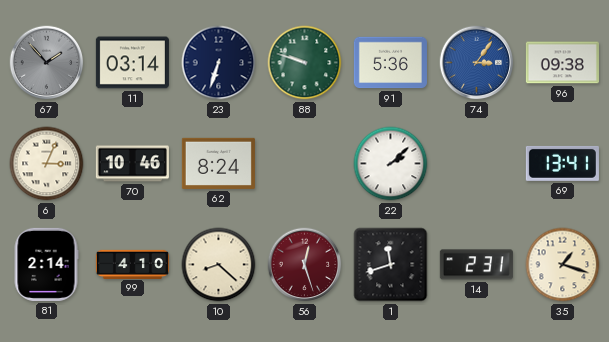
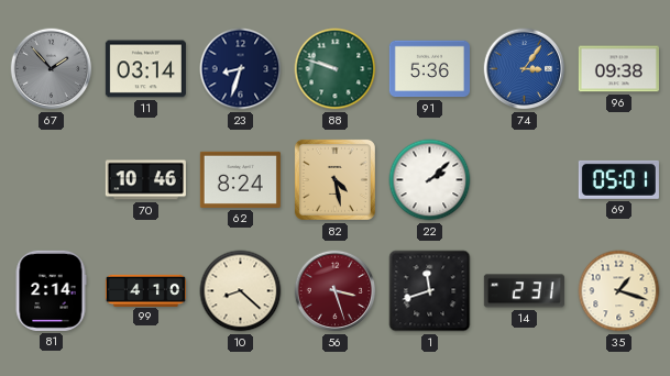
23: 6:33 -> 8:33 (241, 69)
6: 3:04 -> none (47, 164)
82: none -> 4:28 (334, 179)
69: 13:41 -> 05:01 (618, 179)
56: 12:27 -> 3:27 (336, 291)
